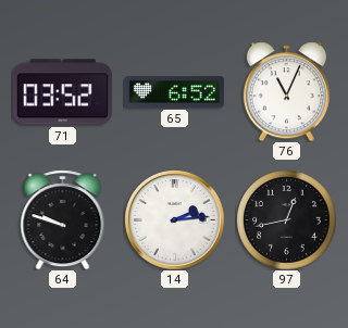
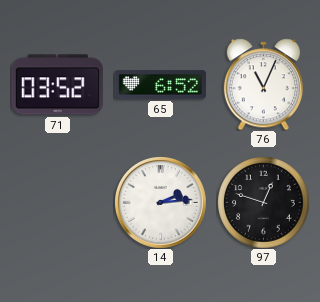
64: 9:48 -> none (63, 219)
97: 12:43 -> 12:48 (263, 202)
